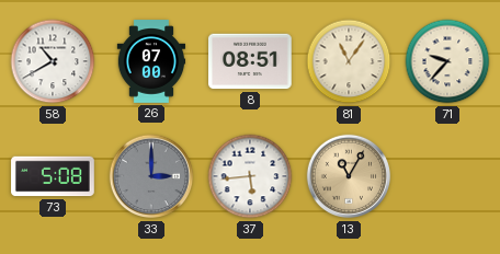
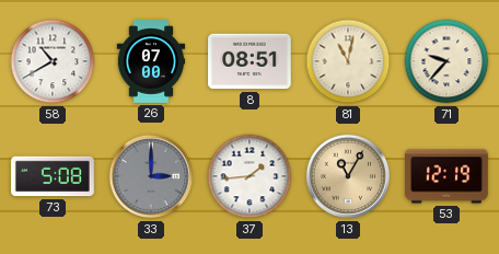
81: 11:06 -> 11:02 (348, 61)
37: 5:44 -> 1:44 (249, 176)
53: none -> 12:19 (446, 176)
